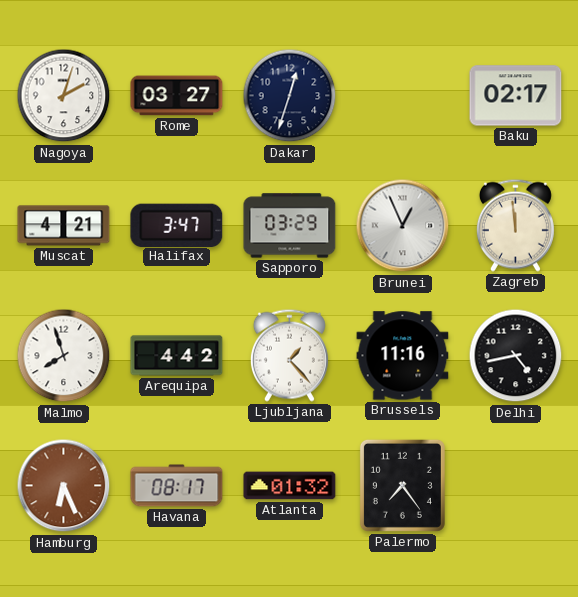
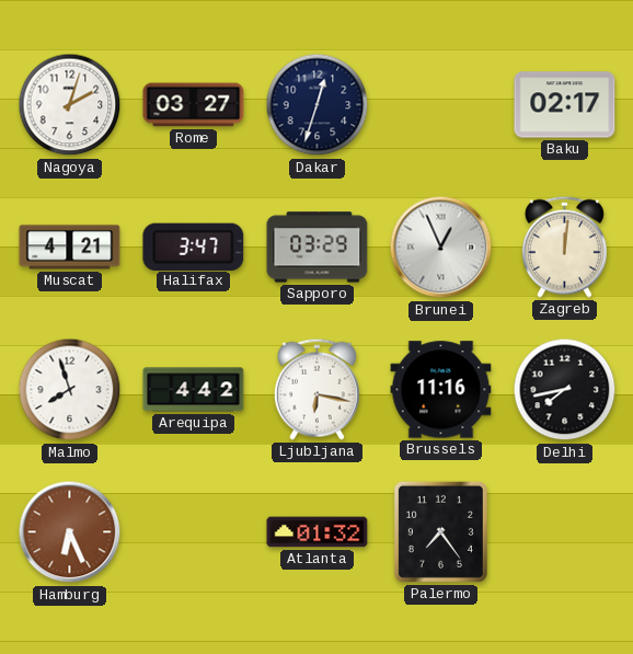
Zagreb: 11:59 -> 12:01 (564, 246)
Ljubljana: 1:23 -> 6:17 (316, 389)
Delhi: 4:43 -> 7:43 (565, 390)
Havana: 08:17 -> none (177, 486)
